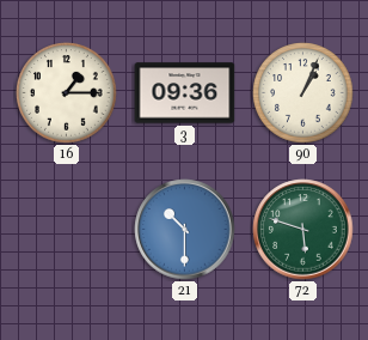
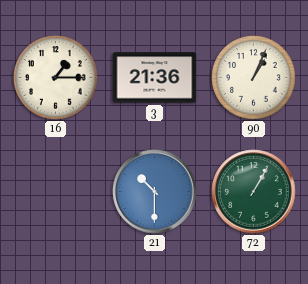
3: 09:36 -> 21:36 (155, 78)
72: 5:48 -> 1:05 (254, 192)
